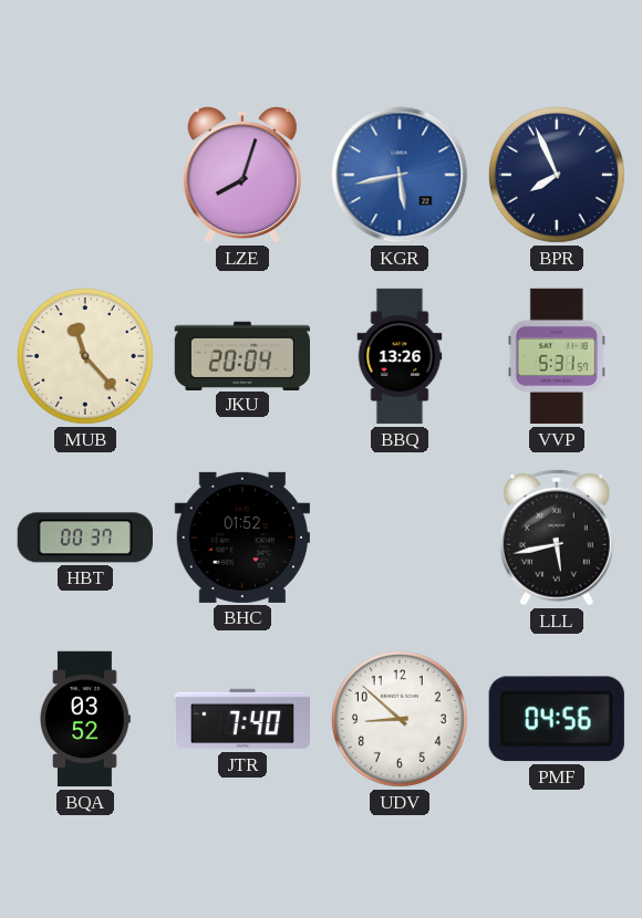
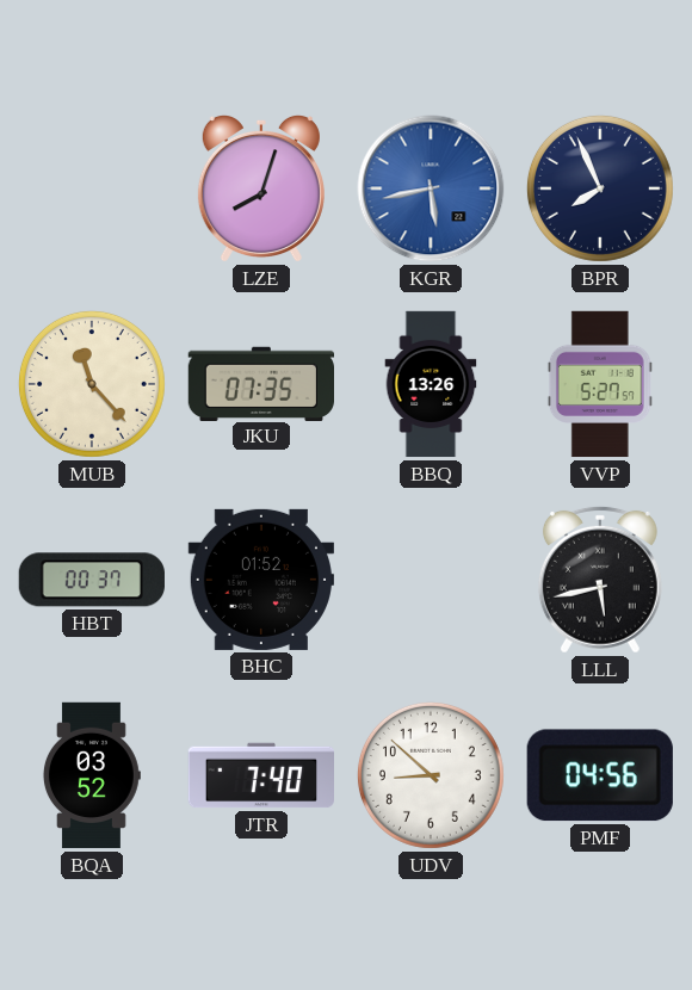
JKU: 20:04 -> 07:35 (260, 383)
VVP: 5:31 -> 5:27 (600, 384)
